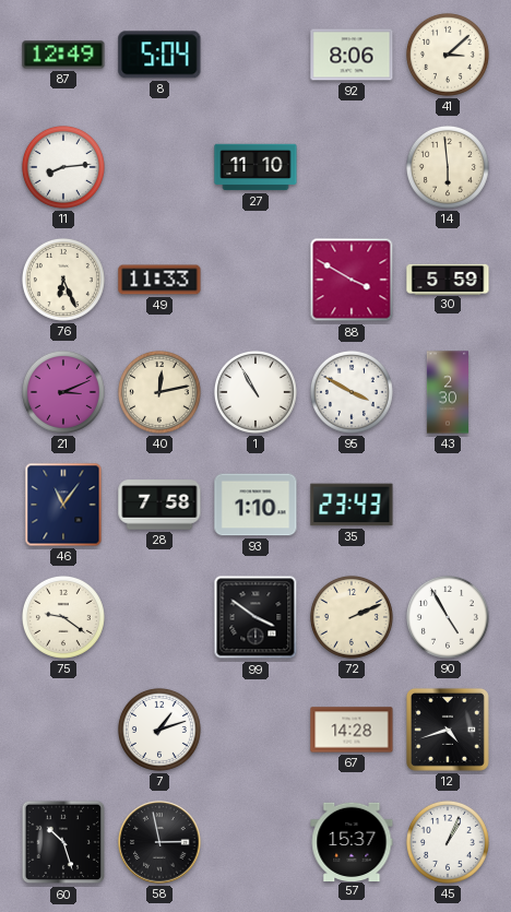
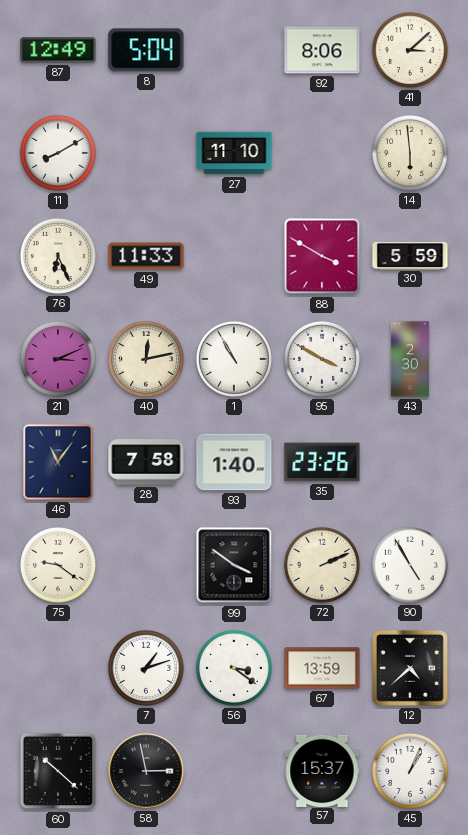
11: 8:14 -> 8:10 (58, 153)
93: 1:10 -> 1:40 (234, 462)
35: 23:43 -> 23:26 (322, 462)
56: none -> 3:21 (234, 668)
67: 14:28 -> 13:59 (322, 668)
12: 4:42 -> 4:38 (410, 668)
60: 10:27 -> 10:22 (58, 771)
